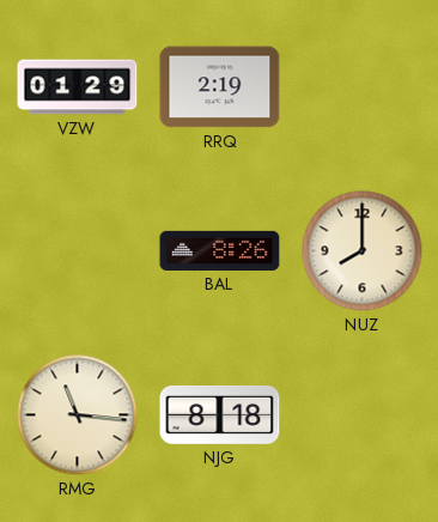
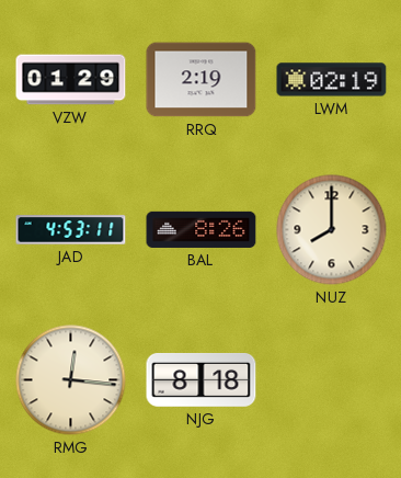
LWM: none -> 02:19 (332, 80)
JAD: none -> 4:53 (71, 230)
RMG: 11:16 -> 12:16 (71, 380)
